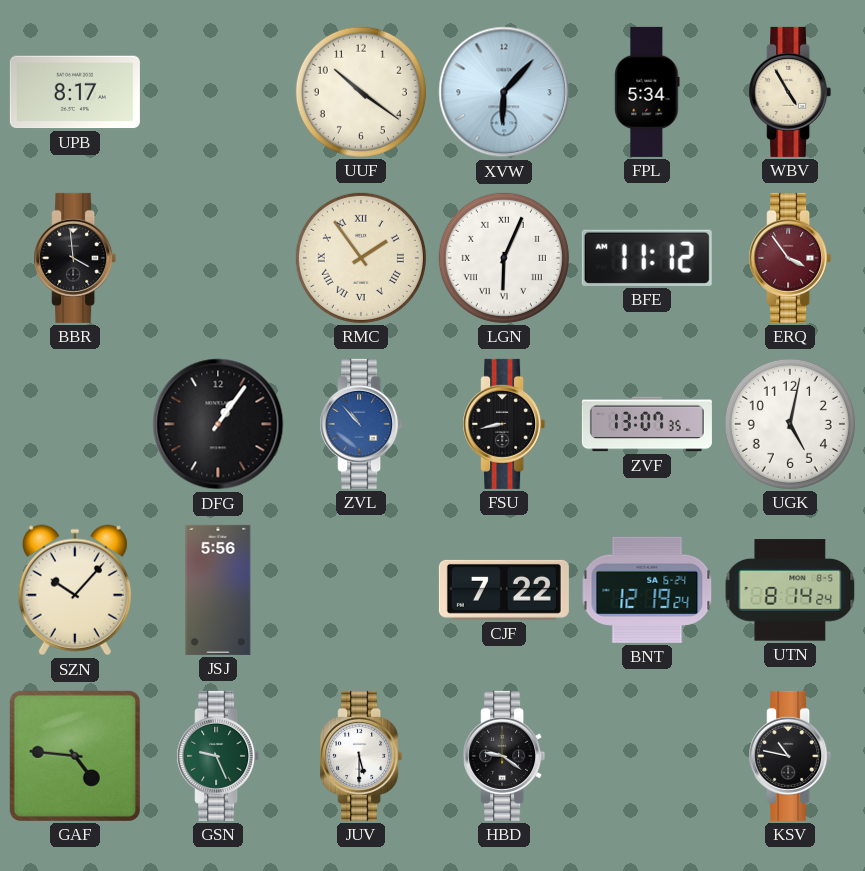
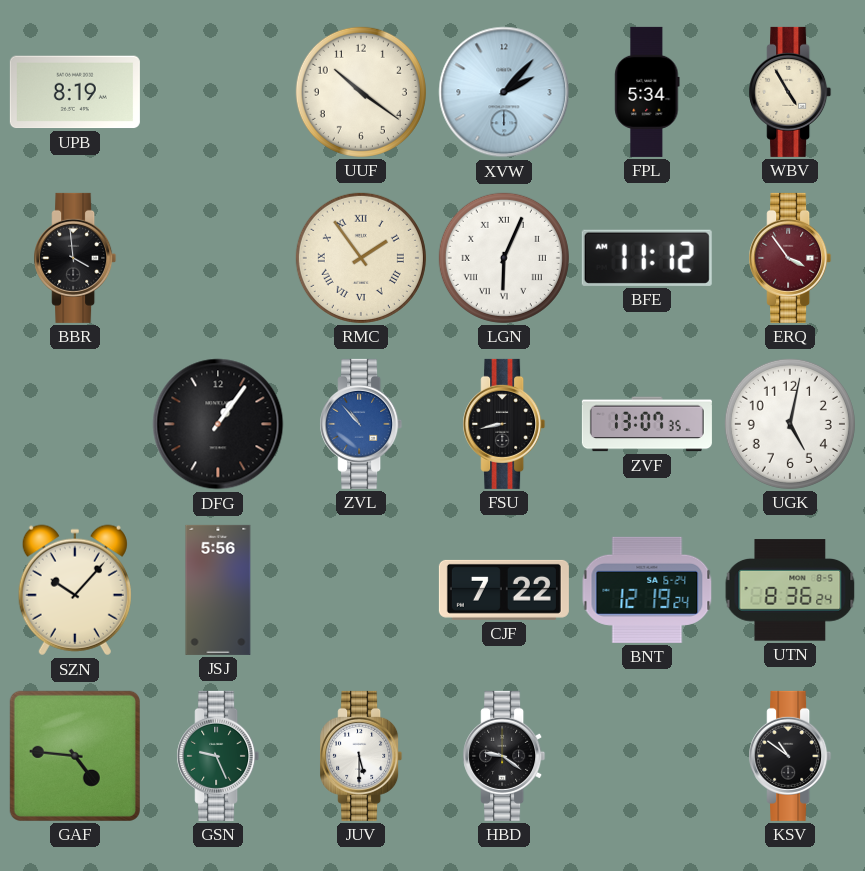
UPB: 8:17 -> 8:19 (75, 92)
XVW: 6:07 -> 2:07 (504, 92)
UTN: 8:14 -> 8:36 (790, 590)
KSV: 10:47 -> 10:51 (790, 756)
